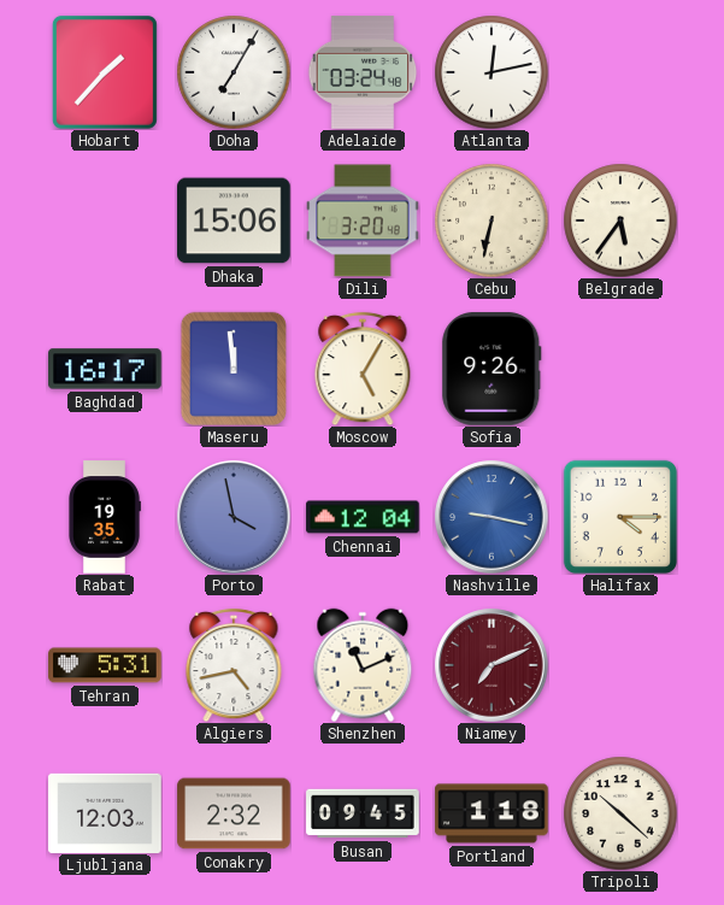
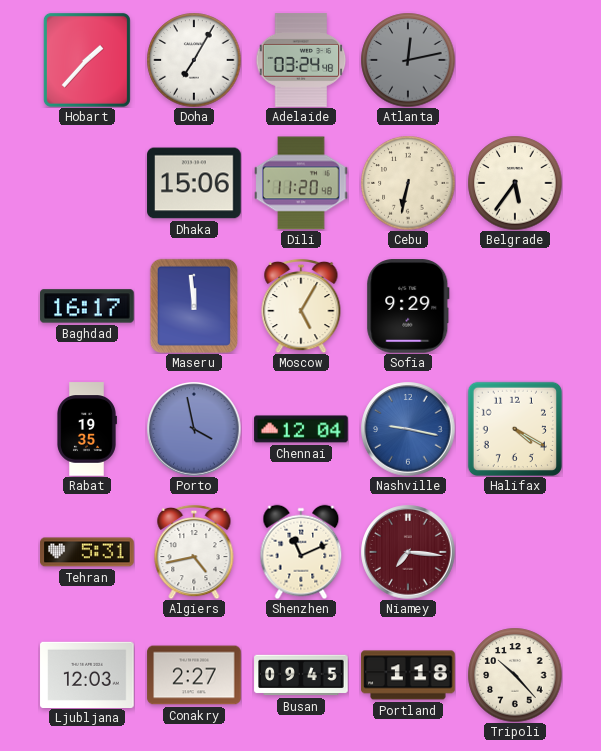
Atlanta dial: white -> grey (408, 60)
Dili: 3:20 -> 11:20 (301, 183)
Sofia: 9:26 -> 9:29 (408, 306)
Halifax: 4:15 -> 4:20 (514, 428)
Niamey: 7:11 -> 7:16 (408, 552)
Conakry: 2:32 -> 2:27 (194, 675)
Tripoli: 10:22 -> 10:23 (515, 675)
